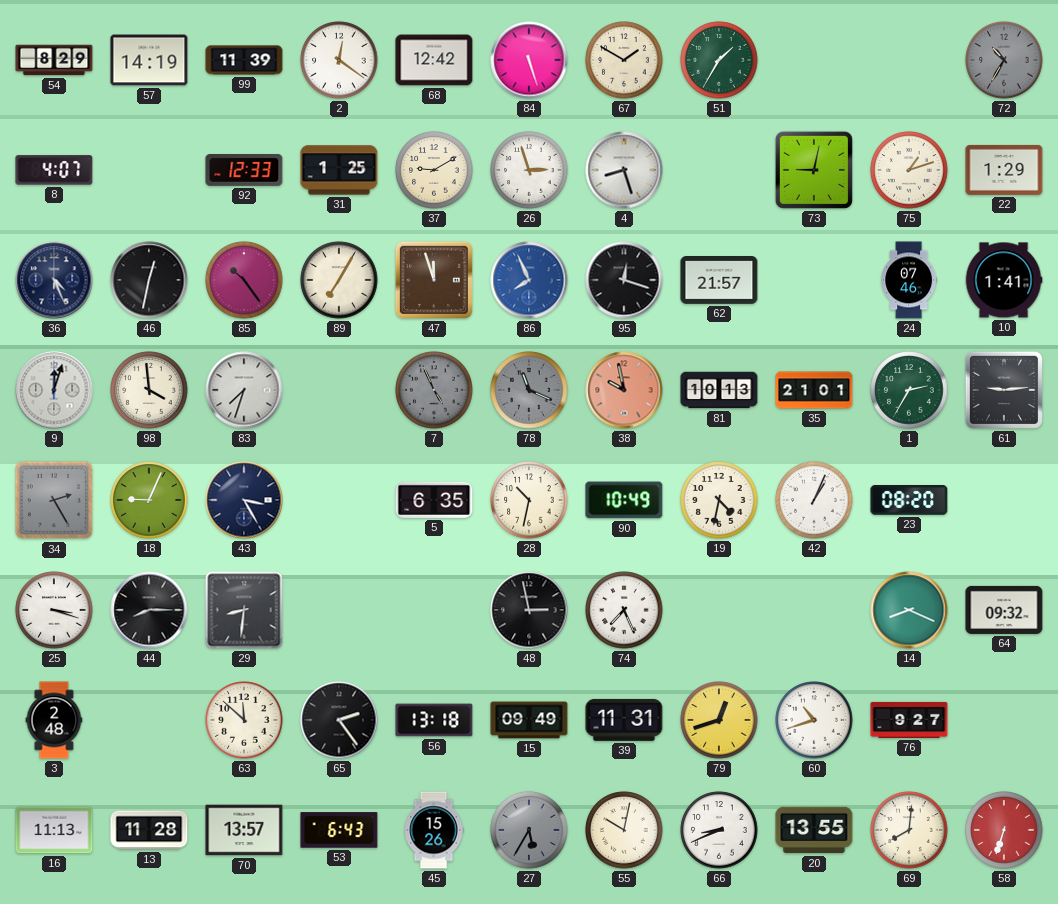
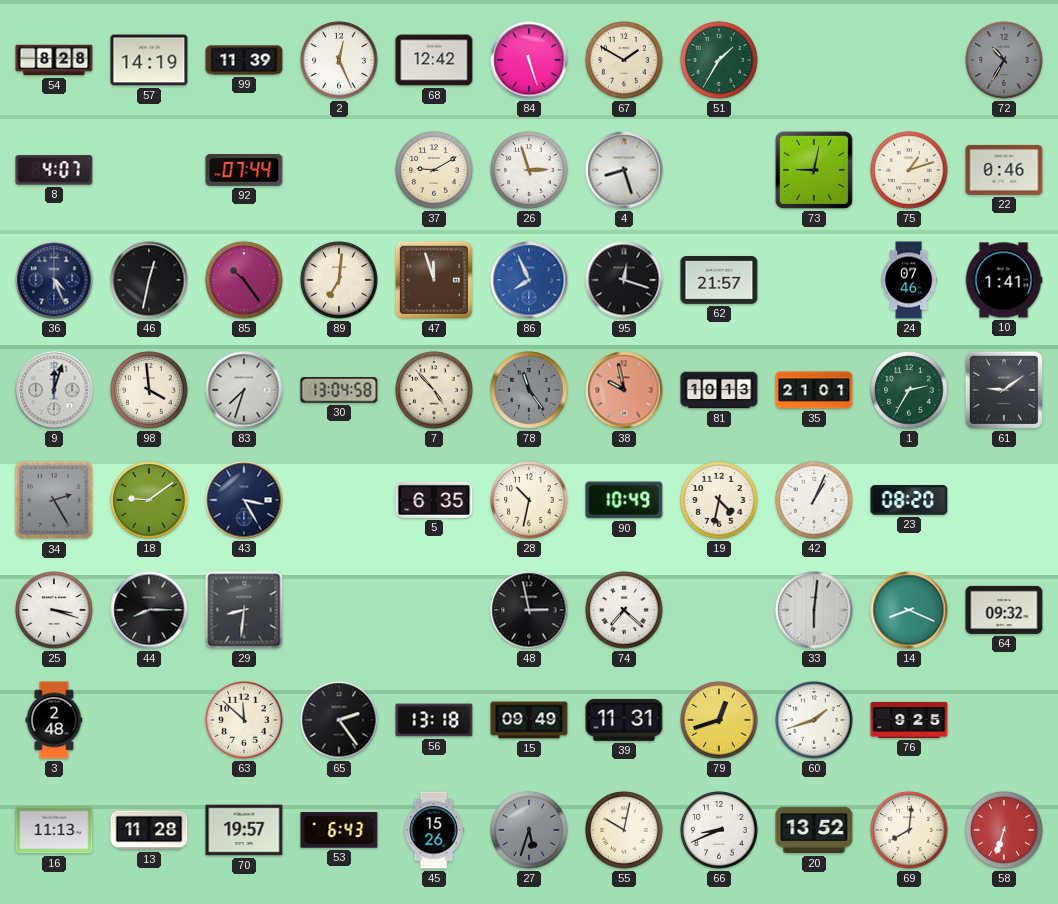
54: 8:29 -> 8:28 (54, 60)
2: 12:21 -> 12:26 (339, 60)
92: 12:33 -> 07:44 (244, 171)
31: 1:25 -> none (339, 170)
22: 1:29 -> 0:46 (1004, 170)
89: 7:05 -> 7:01 (339, 280)
30: none -> 13:04 (339, 390)
7: 4:56 -> 4:53 (434, 390)
7 dial: grey -> cream (434, 390)
78: 11:19 -> 11:24 (529, 390)
61: 9:14 -> 9:09 (1004, 390)
18: 9:04 -> 9:09 (149, 500)
74: 7:26 -> 7:22 (624, 610)
33: none -> 6:01 (814, 610)
60: 10:42 -> 1:42 (814, 720)
76: 9:27 -> 9:25 (909, 720)
70: 13:57 -> 19:57 (244, 830)
27: 5:35 -> 5:33 (529, 830)
20: 13:55 -> 13:52 (814, 830)
